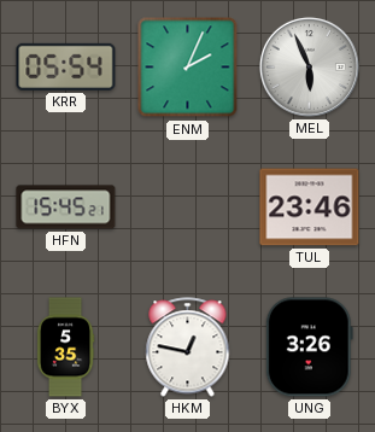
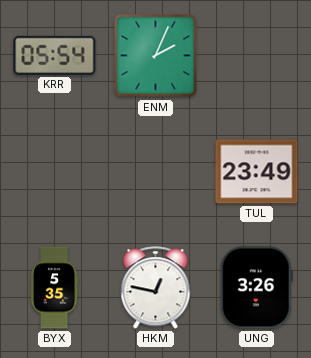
MEL: 5:56 -> none (309, 66)
HFN: 15:45 -> none (66, 208)
TUL: 23:46 -> 23:49 (257, 172)
